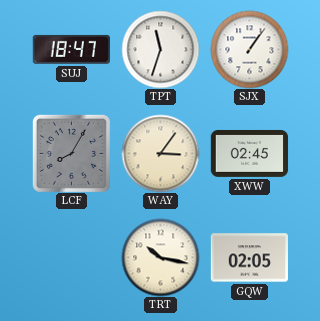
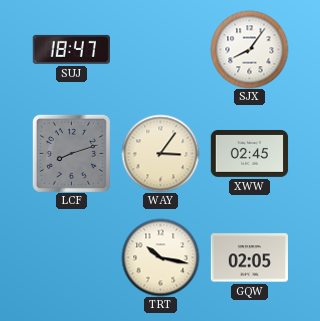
TPT: 11:33 -> none (160, 49)
SJX: 1:06 -> 8:06 (249, 49)
LCF: 8:05 -> 8:12 (71, 153)
